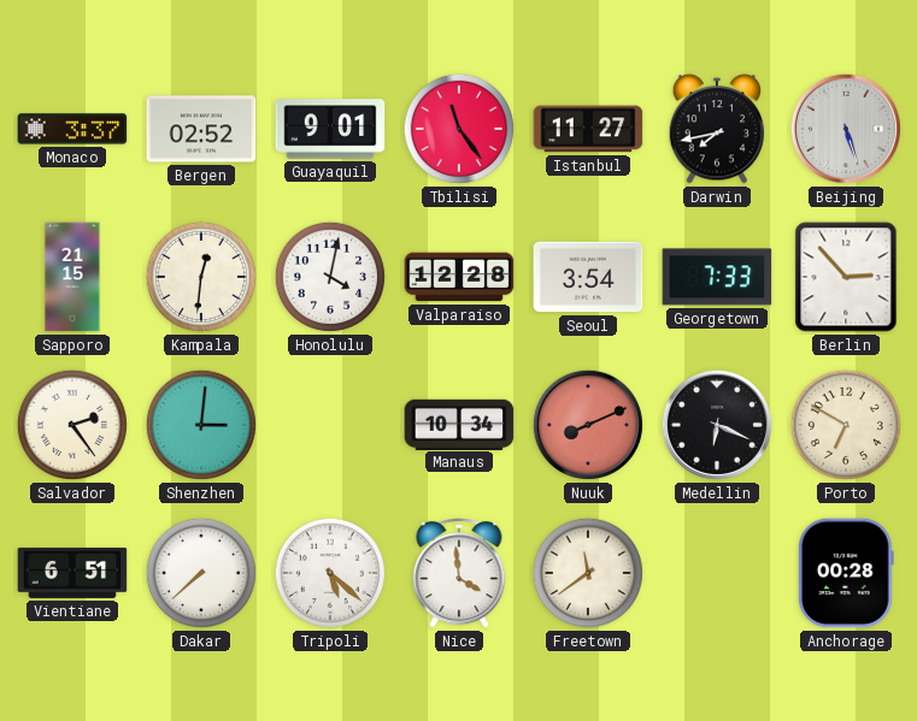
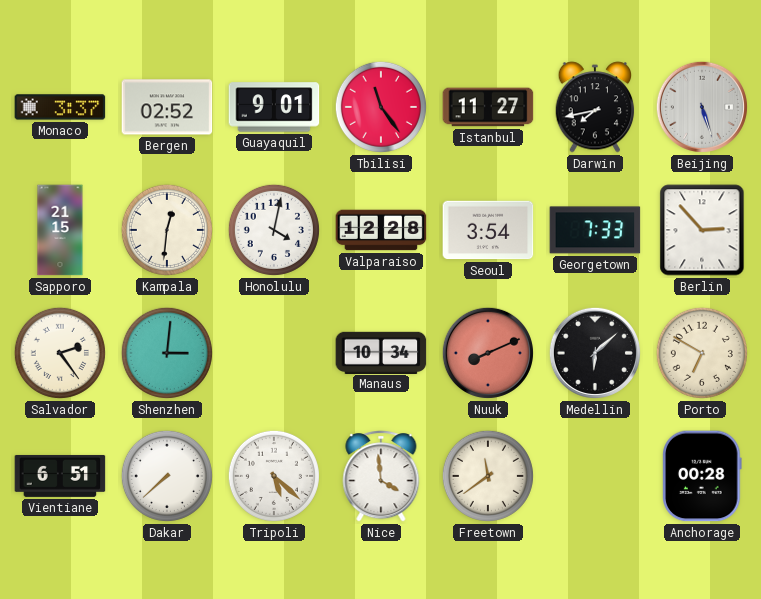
Medellin: 6:19 -> 6:08 (595, 353)
